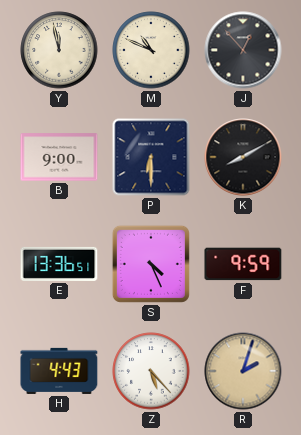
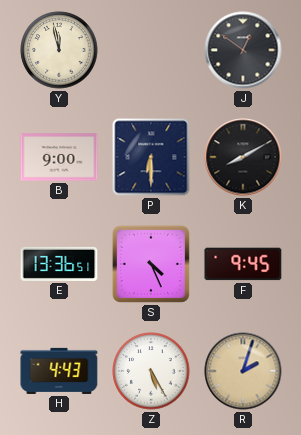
M: 10:49 -> none (151, 50)
J: 12:53 -> 12:51 (243, 50)
F: 9:59 -> 9:45 (243, 264)
Z: 5:23 -> 5:25 (151, 371)
